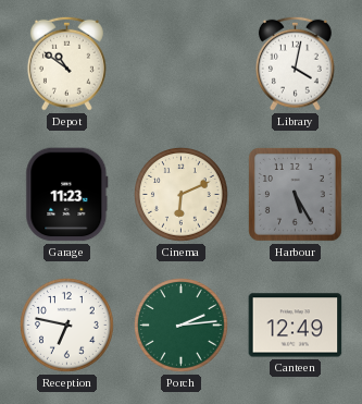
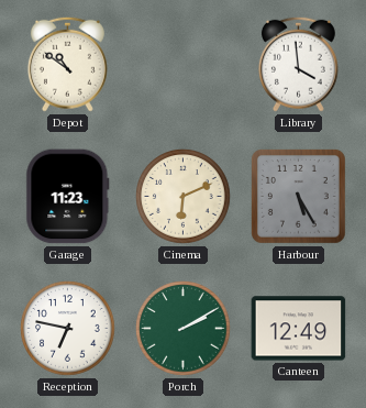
Library: 4:02 -> 3:59 (298, 64)
Porch: 2:14 -> 2:10 (184, 329)
